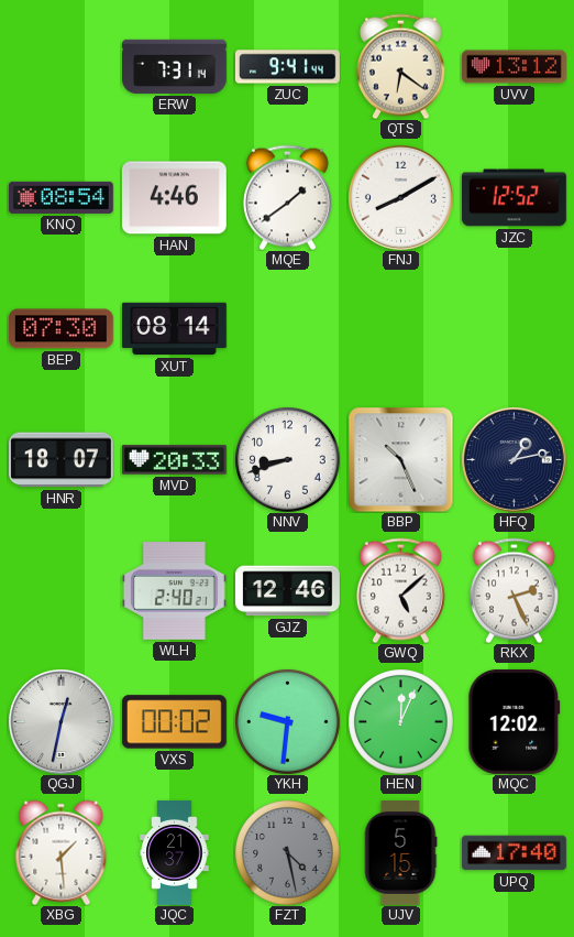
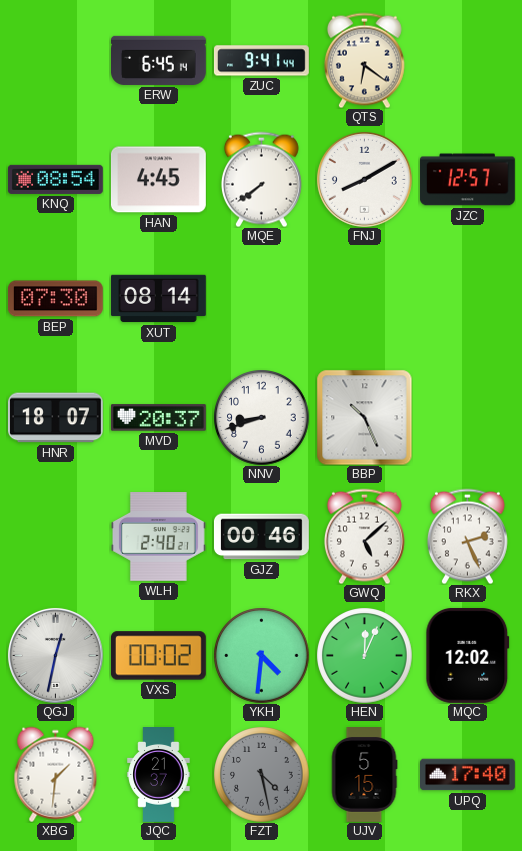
ERW: 7:31 -> 6:45 (159, 60)
UVV: 13:12 -> none (515, 67)
HAN: 4:46 -> 4:45 (158, 180)
MQE: 1:39 -> 7:39 (261, 179)
JZC: 12:52 -> 12:57 (467, 180)
MVD: 20:33 -> 20:37 (158, 418)
HFQ: 1:13 -> none (514, 459)
GJZ: 12:46 -> 00:46 (261, 537)
YKH: 9:31 -> 4:31 (261, 655)
XBG: 1:29 -> 1:31 (56, 774)
